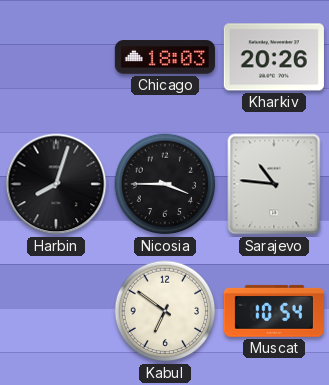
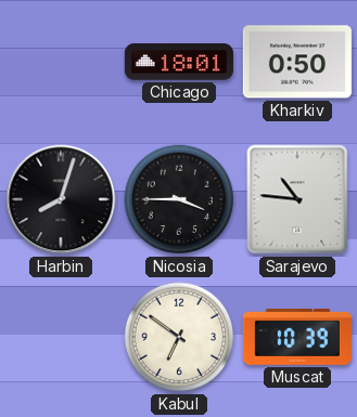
Chicago: 18:03 -> 18:01 (179, 62)
Kharkiv: 20:26 -> 0:50 (297, 62)
Muscat: 10:54 -> 10:39 (297, 337)
